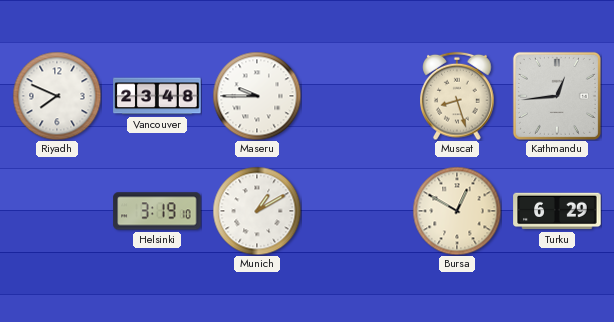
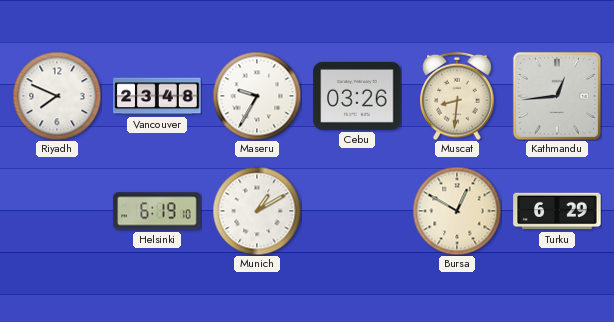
Maseru: 9:45 -> 9:35 (257, 96)
Cebu: none -> 03:26 (357, 96)
Muscat: 8:27 -> 8:31 (457, 96)
Helsinki: 3:19 -> 6:19 (157, 211)
